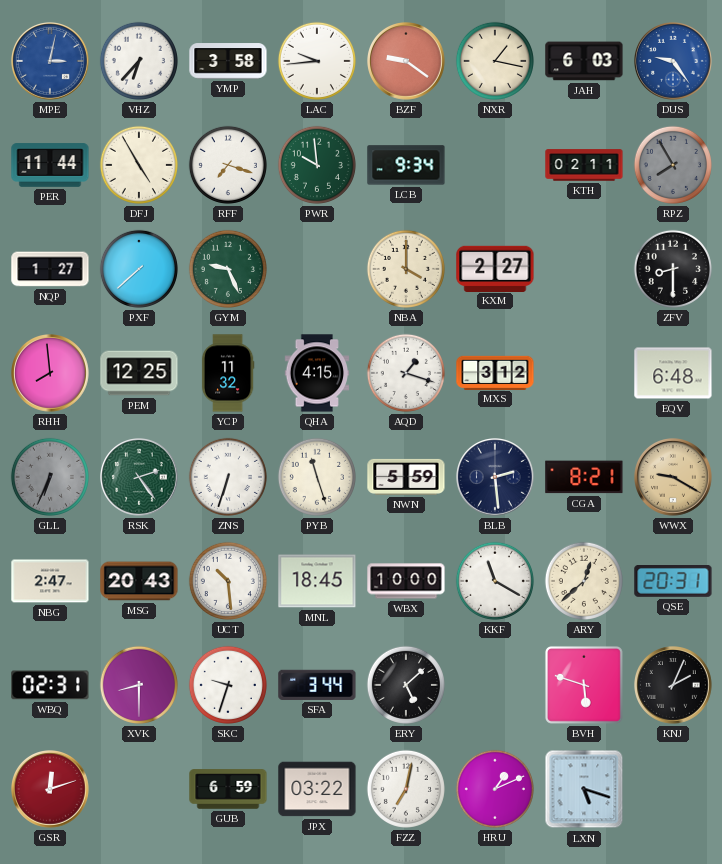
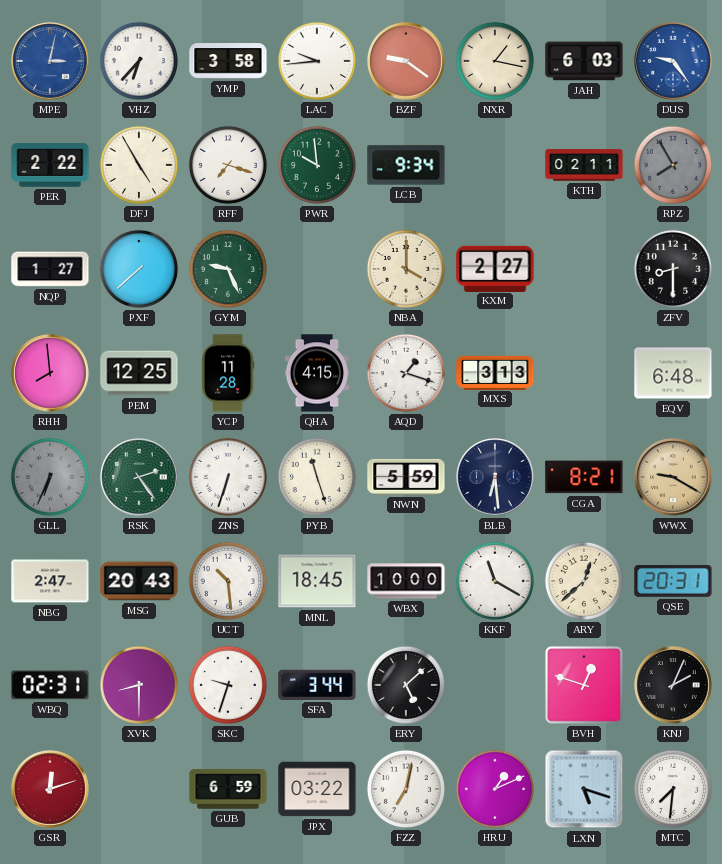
PER: 11:44 -> 2:22 (50, 165)
YCP: 11:32 -> 11:28 (228, 373)
MXS: 3:12 -> 3:13 (495, 372)
BLB: 2:29 -> 6:29 (496, 478)
BVH: 5:48 -> 12:48 (584, 685)
MTC: none -> 7:31 (673, 789)
